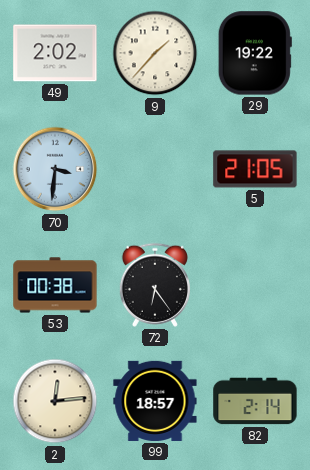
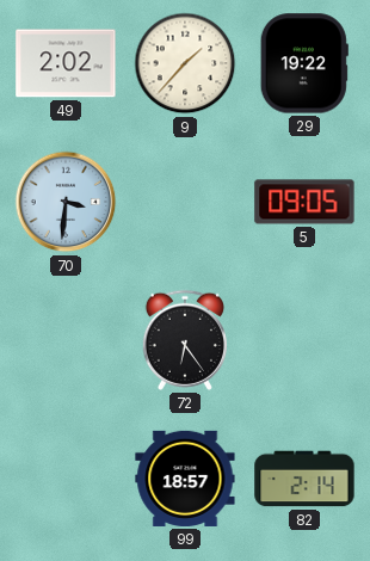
5: 21:05 -> 09:05 (304, 202)
53: 00:38 -> none (55, 285)
2: 12:14 -> none (55, 401)
